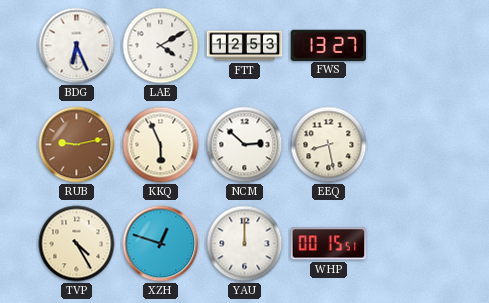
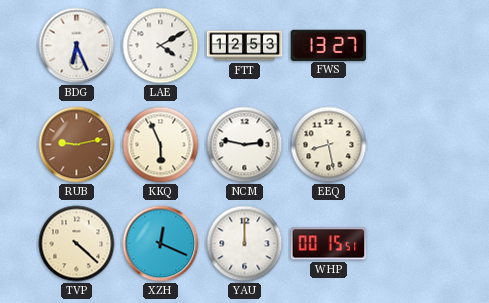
NCM: 2:52 -> 2:47 (245, 145)
TVP: 4:25 -> 4:22 (77, 244)
XZH: 12:48 -> 12:19 (161, 244)
